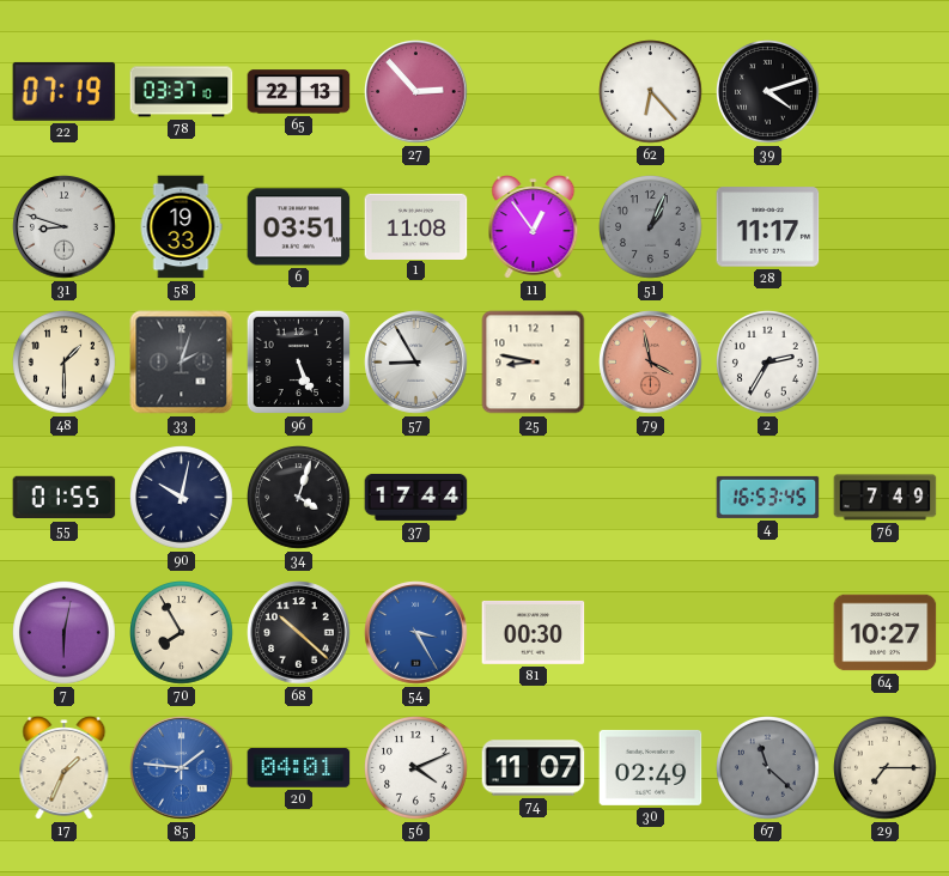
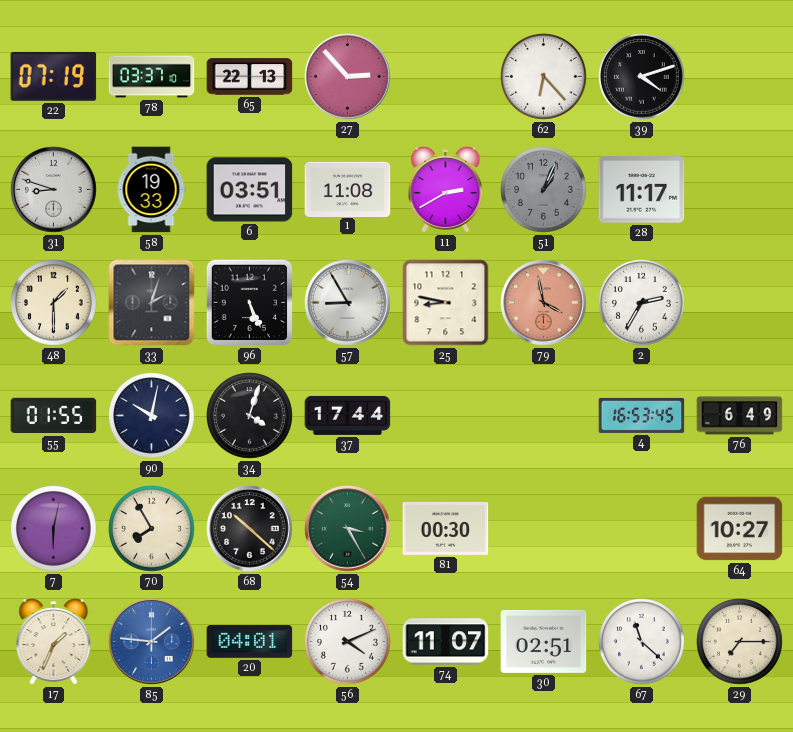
11: 12:54 -> 2:40 (446, 190)
76: 7:49 -> 6:49 (740, 416)
54 dial: blue -> green (348, 529)
30: 02:49 -> 02:51 (544, 641)
67 dial: grey -> white (642, 642)
